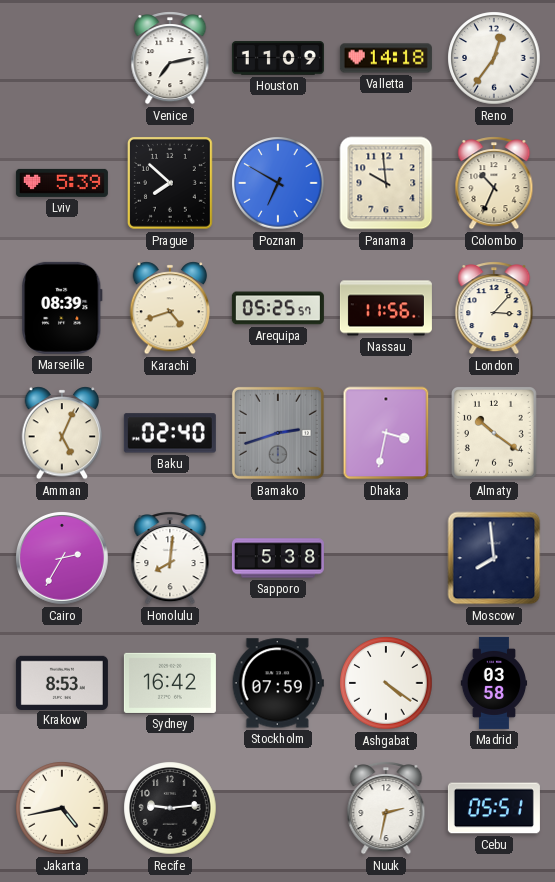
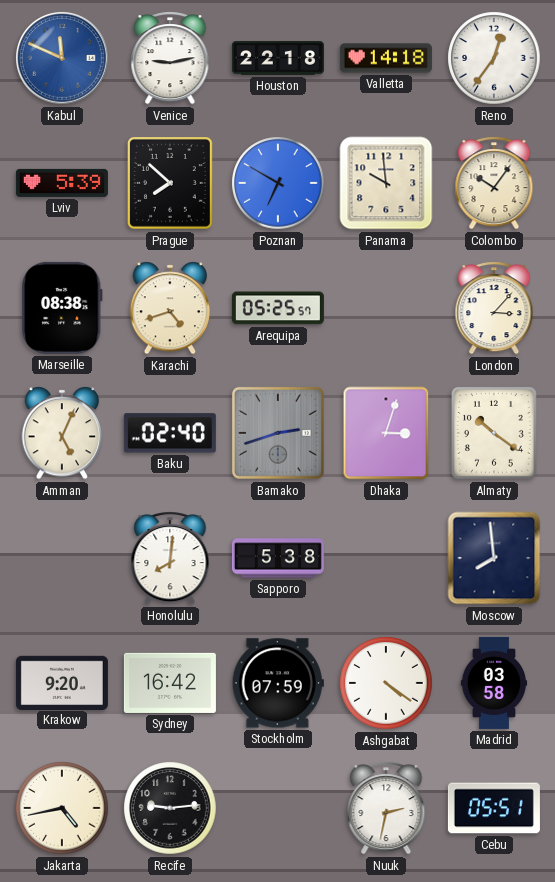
Kabul: none -> 11:49 (63, 59)
Venice: 7:13 -> 9:13 (170, 58)
Houston: 11:09 -> 22:18 (278, 58)
Colombo: 10:34 -> 10:06 (494, 183)
Marseille: 08:39 -> 08:38 (62, 308)
Nassau: 11:56 -> none (386, 308)
Dhaka: 3:32 -> 3:03 (386, 433)
Cairo: 2:35 -> none (63, 559)
Krakow: 8:53 -> 9:20 (62, 682)
